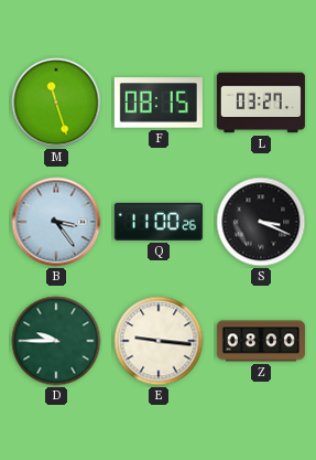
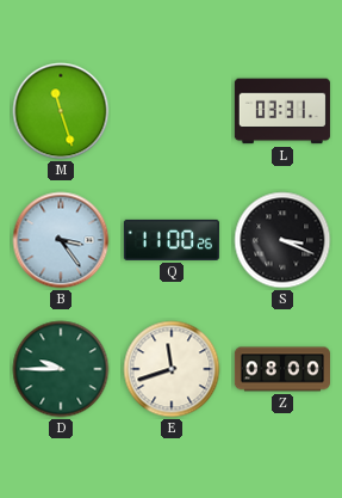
F: 08:15 -> none (159, 103)
L: 03:27 -> 03:31 (282, 111)
E: 9:16 -> 11:42 (172, 369)
